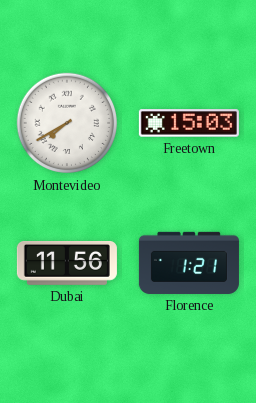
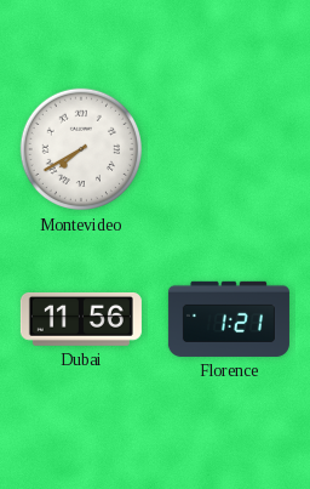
Freetown: 15:03 -> none (189, 123)
